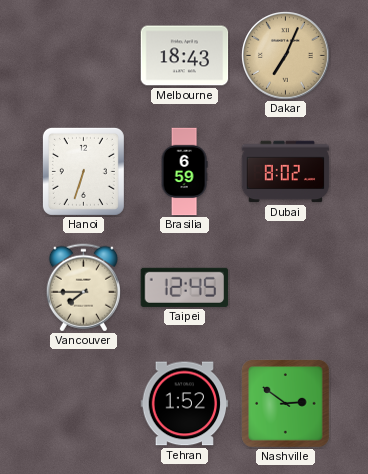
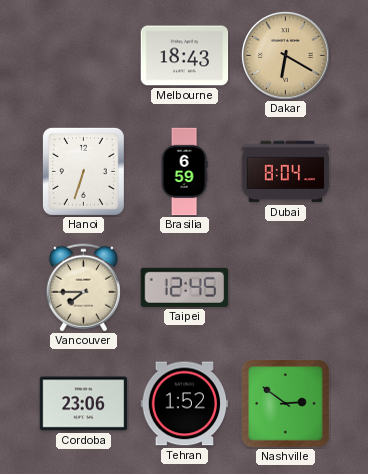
Dakar: 7:04 -> 6:20 (286, 56)
Dubai: 8:02 -> 8:04 (286, 172)
Cordoba: none -> 23:06 (84, 404)
